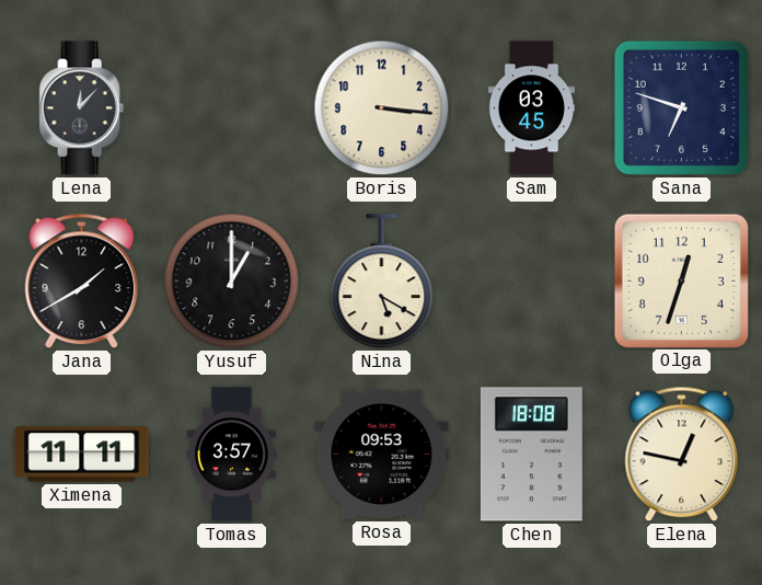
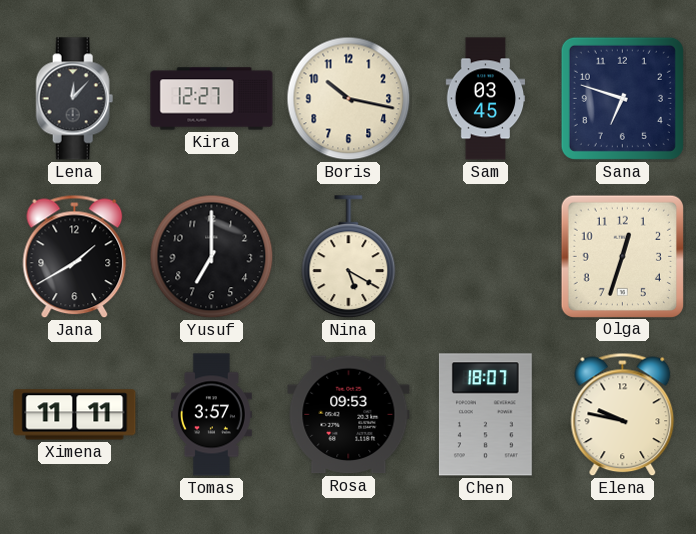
Kira: none -> 12:27 (212, 99)
Boris: 3:16 -> 10:17 (349, 99)
Yusuf: 1:00 -> 7:00 (212, 257)
Chen: 18:08 -> 18:07 (485, 415)
Elena: 12:47 -> 9:47 (623, 415)
